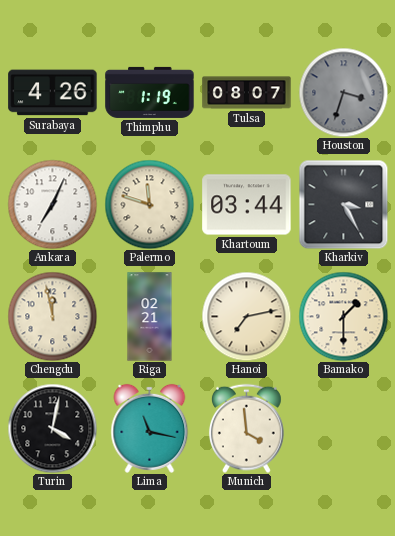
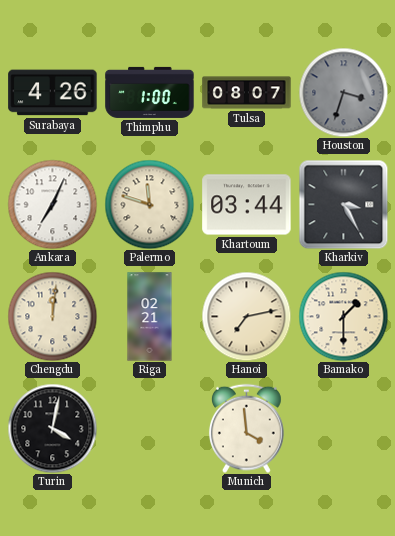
Thimphu: 1:19 -> 1:00 (150, 92)
Chengdu: 11:58 -> 12:01 (52, 316)
Lima: 11:17 -> none (150, 428)
